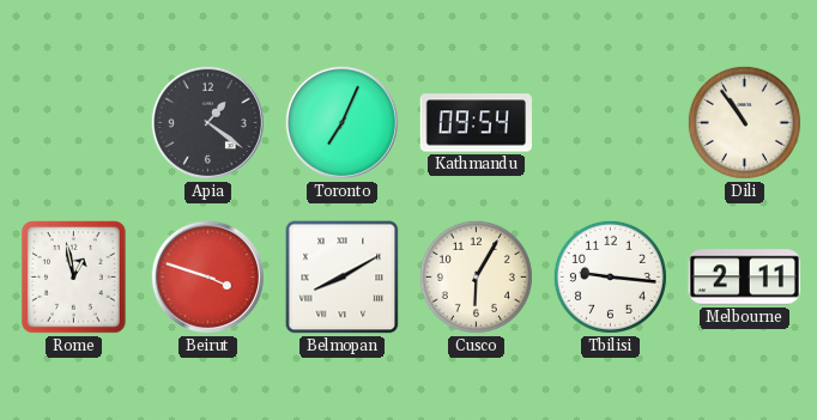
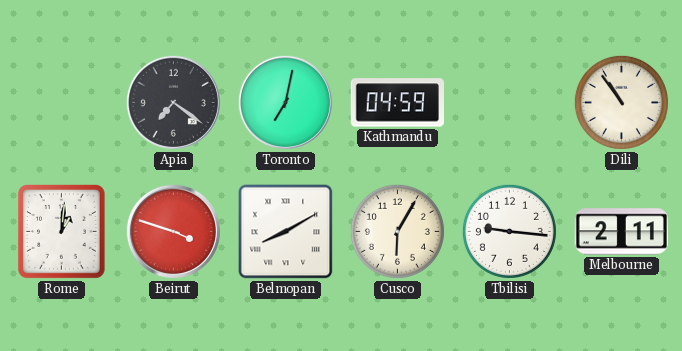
Apia: 1:21 -> 7:21 (173, 102)
Toronto: 7:04 -> 7:02 (285, 102)
Kathmandu: 09:54 -> 04:59 (397, 103)
Rome: 12:58 -> 1:01 (62, 232)
